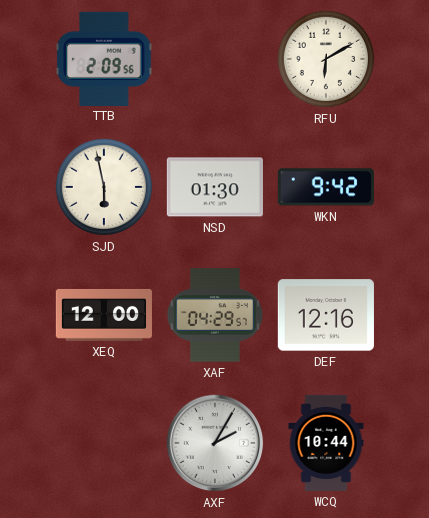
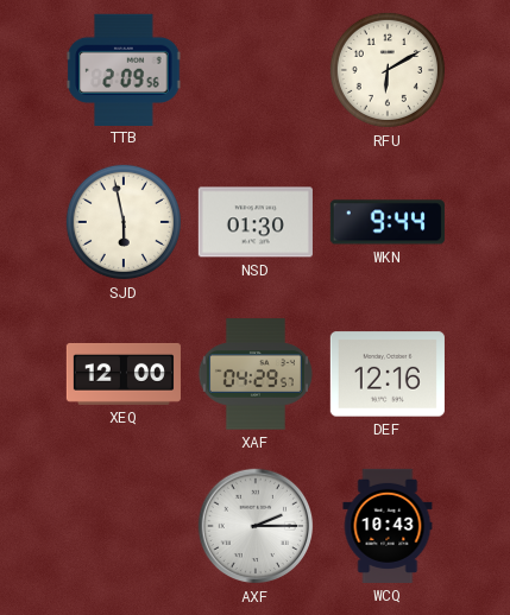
WKN: 9:42 -> 9:44 (388, 222)
AXF: 2:05 -> 2:15 (256, 526)
WCQ: 10:44 -> 10:43 (388, 526)
